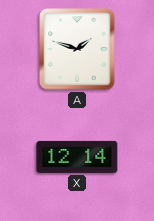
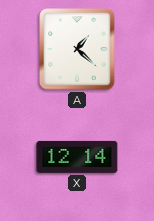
A: 1:48 -> 1:22 (77, 49)
